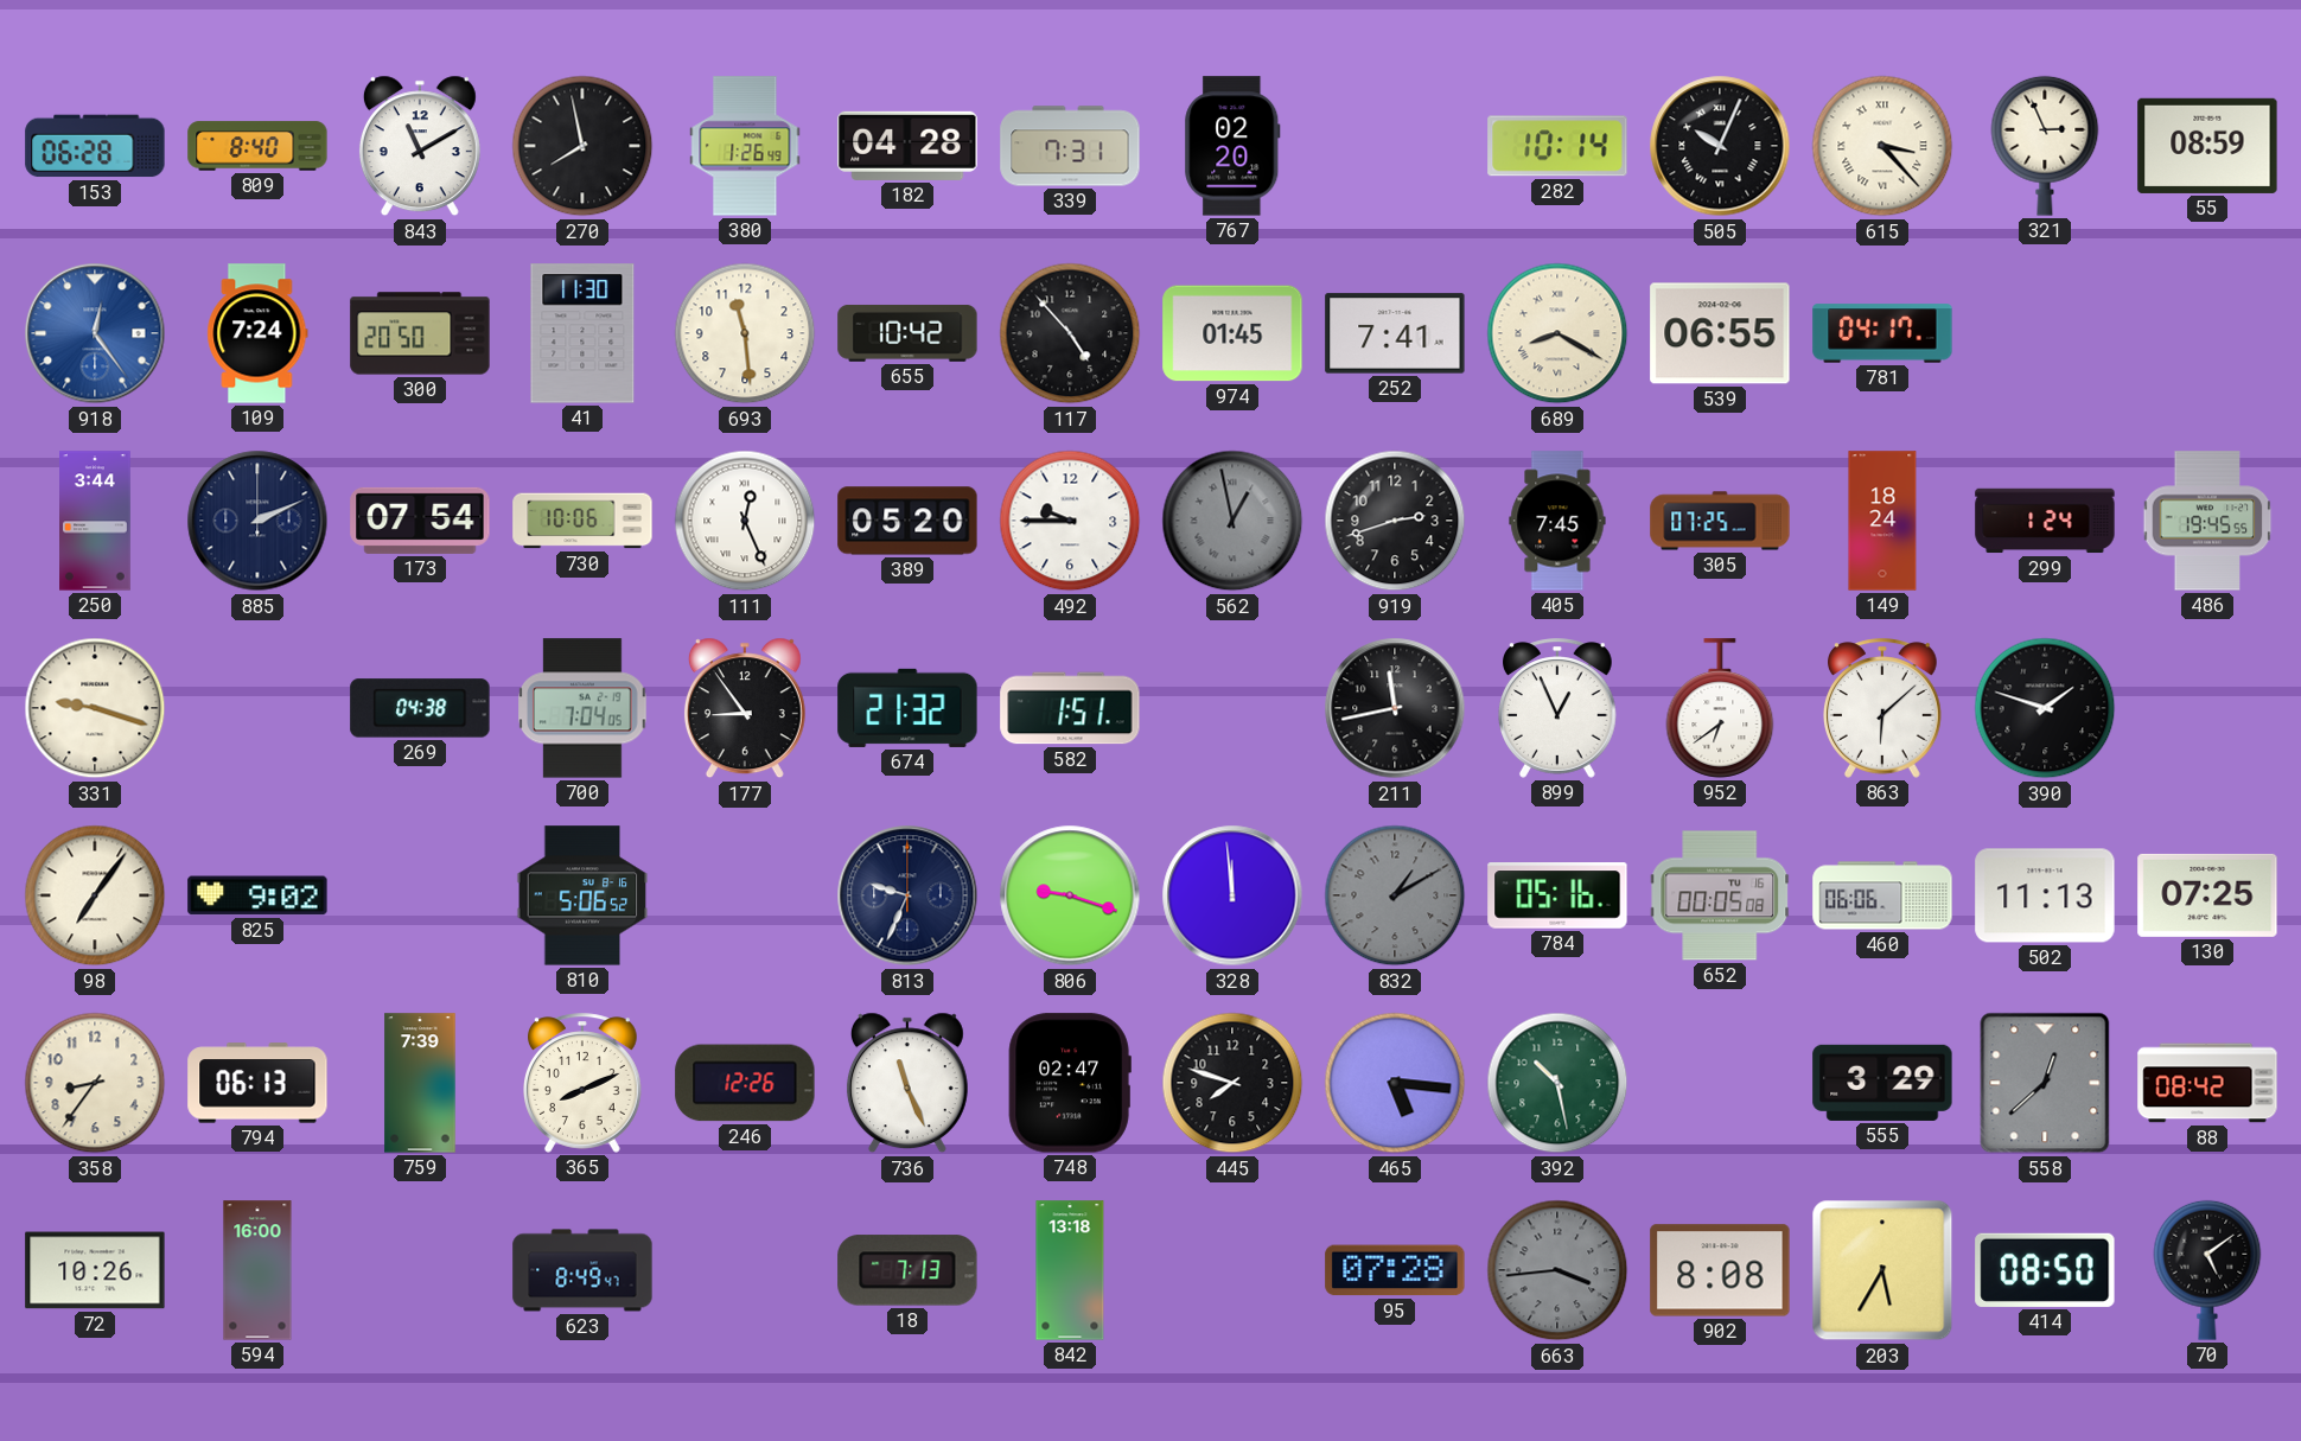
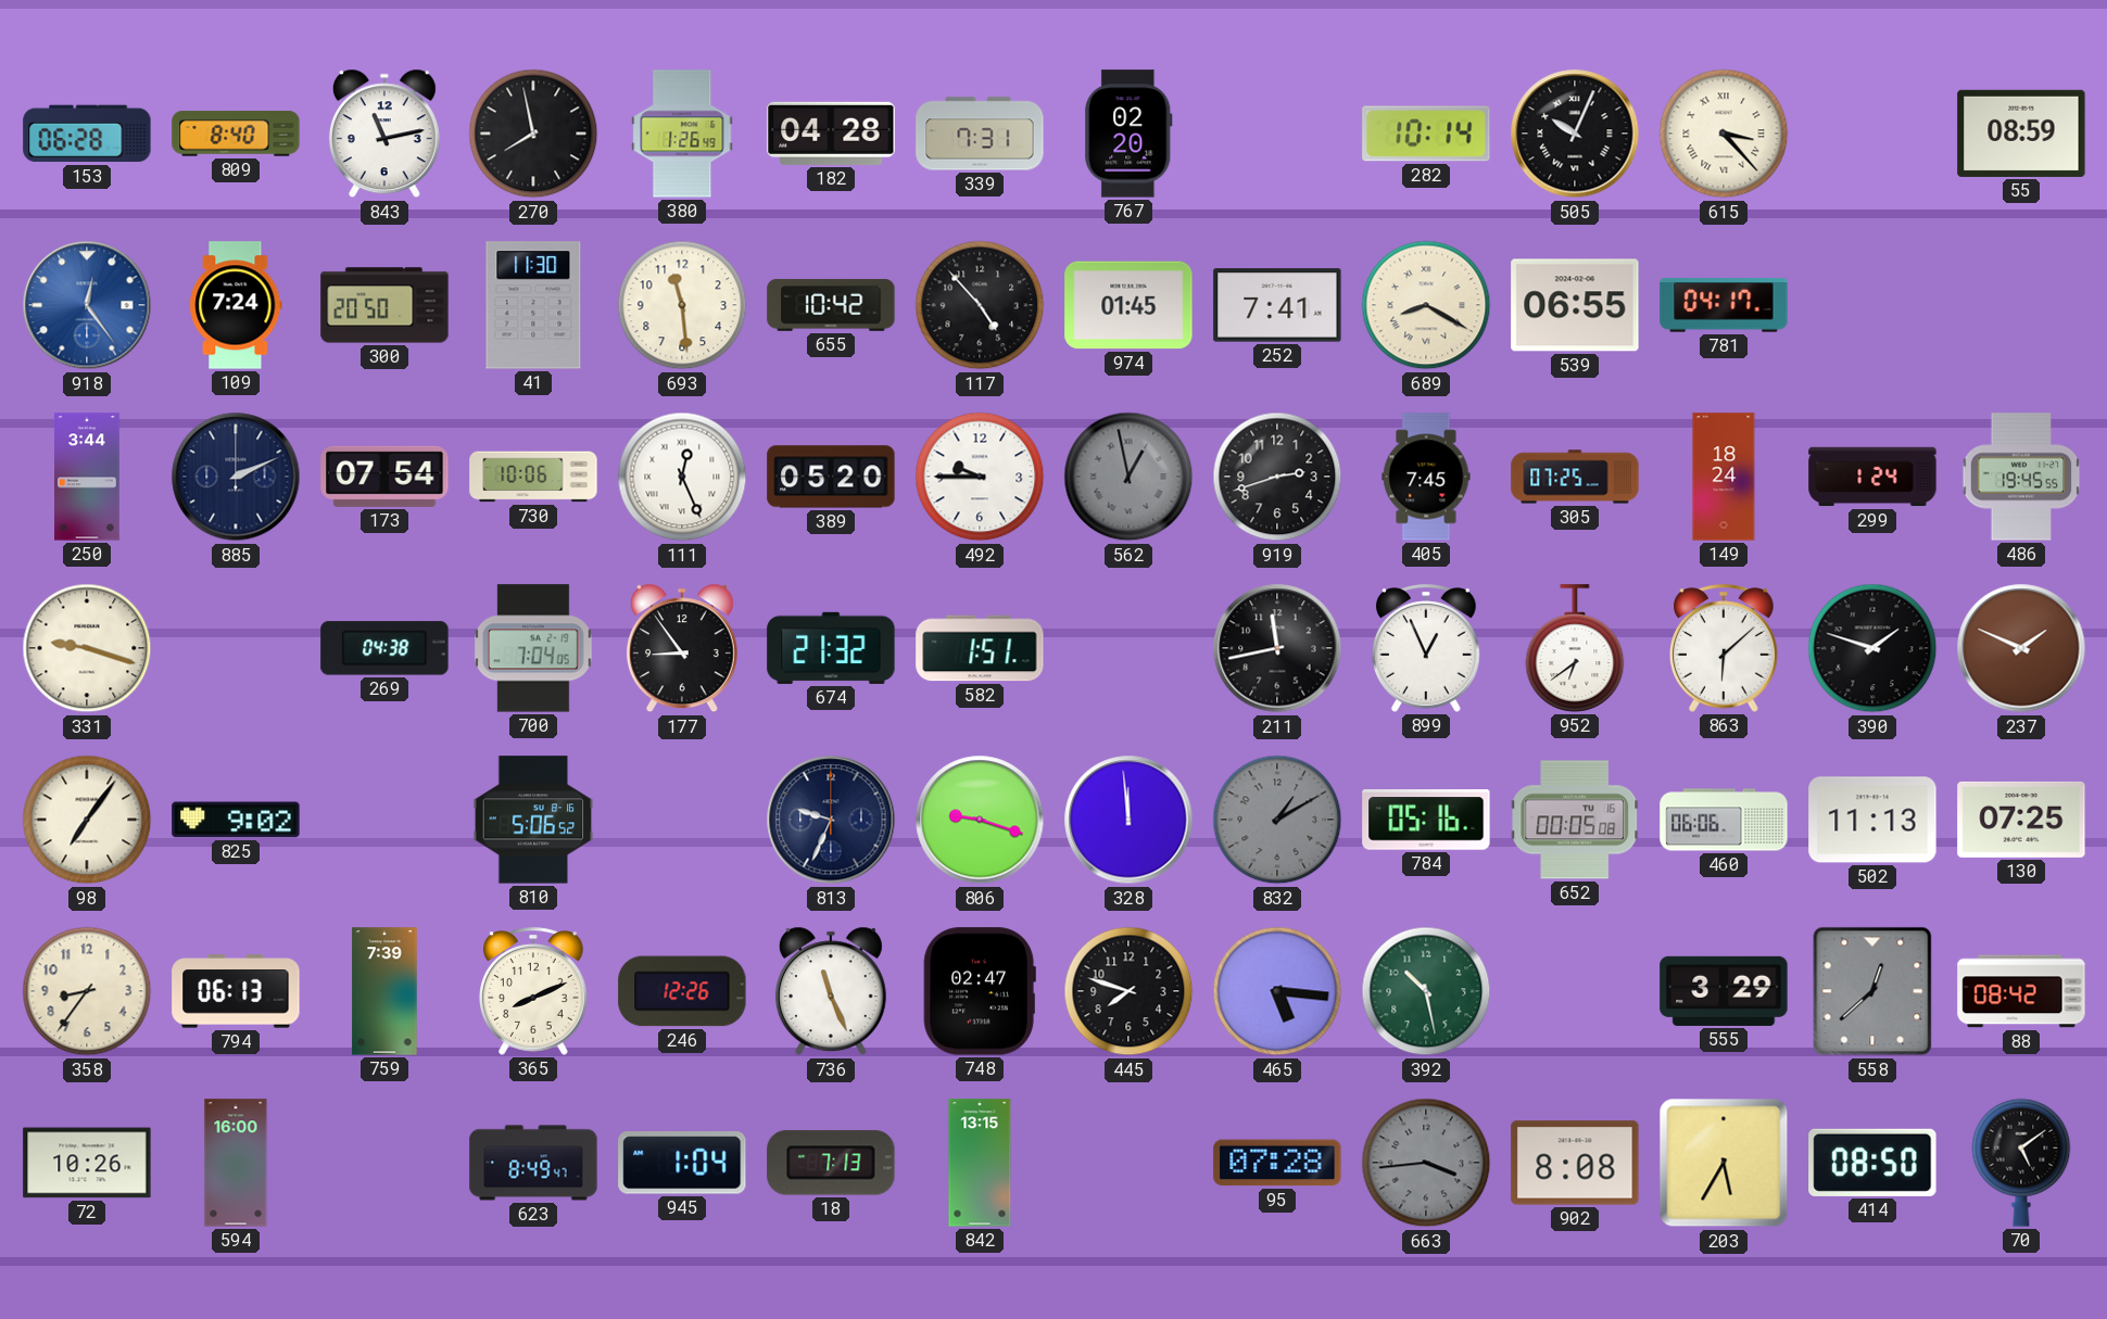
843: 11:10 -> 11:13 (384, 134)
321: 2:56 -> none (2045, 146)
237: none -> 1:49 (2021, 648)
945: none -> 1:04 (682, 1163)
842: 13:18 -> 13:15 (980, 1163)
